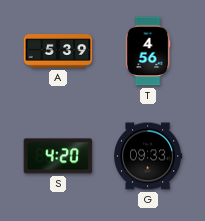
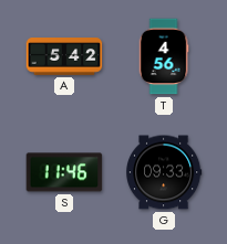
A: 5:39 -> 5:42 (64, 56)
S: 4:20 -> 11:46 (64, 172)
